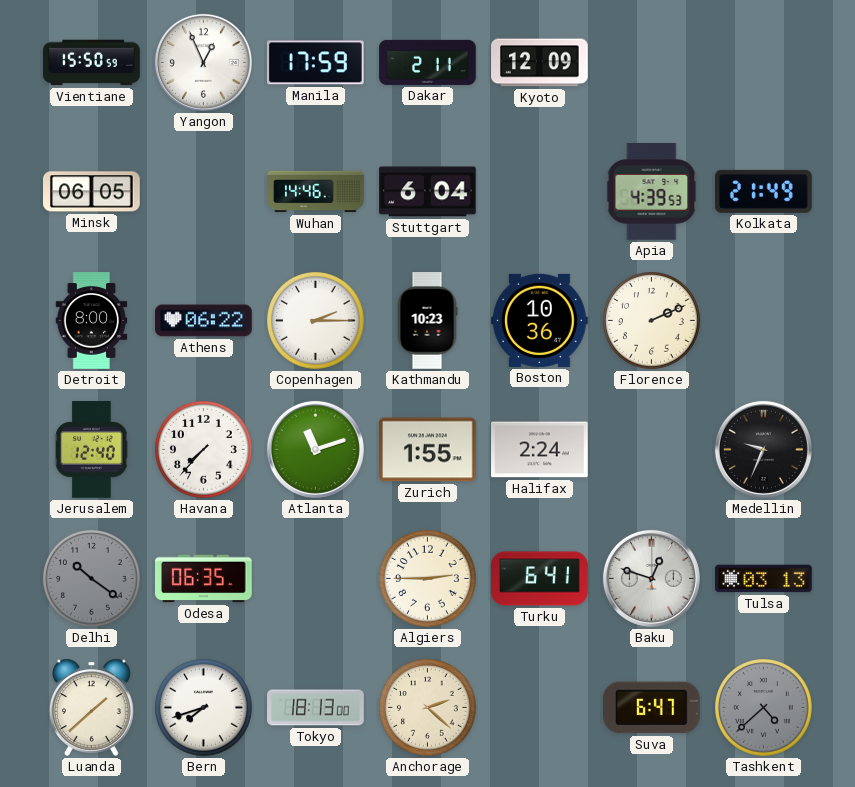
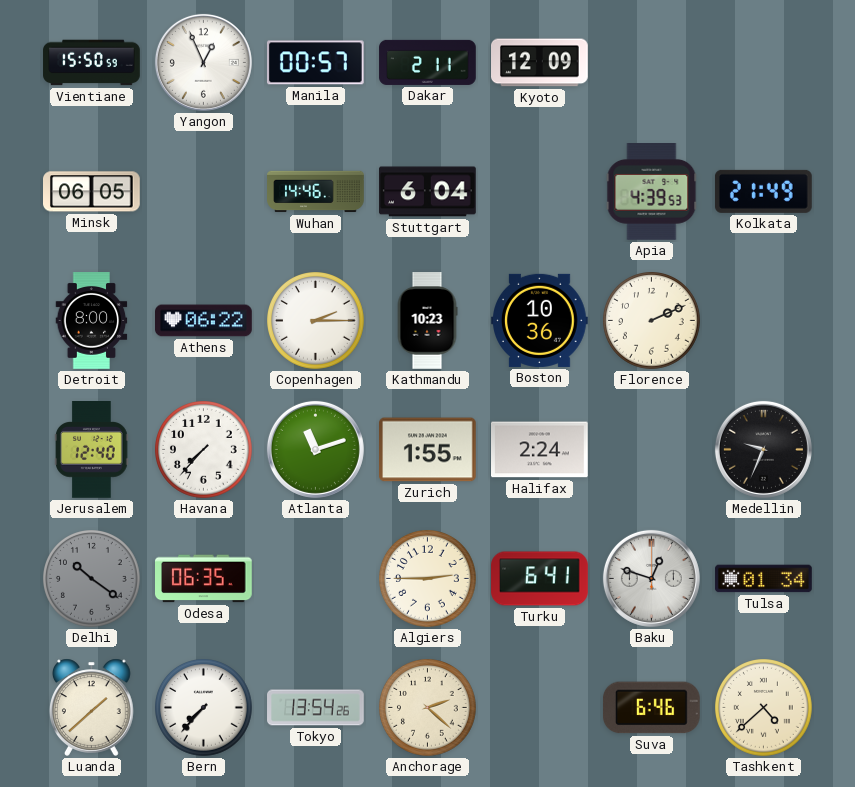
Manila: 17:59 -> 00:57 (315, 63)
Tulsa: 03:13 -> 01:34 (764, 579)
Bern: 7:42 -> 7:37 (204, 708)
Tokyo: 18:13 -> 13:54 (316, 708)
Suva: 6:47 -> 6:46 (652, 708)
Tashkent dial: grey -> cream (764, 708)
